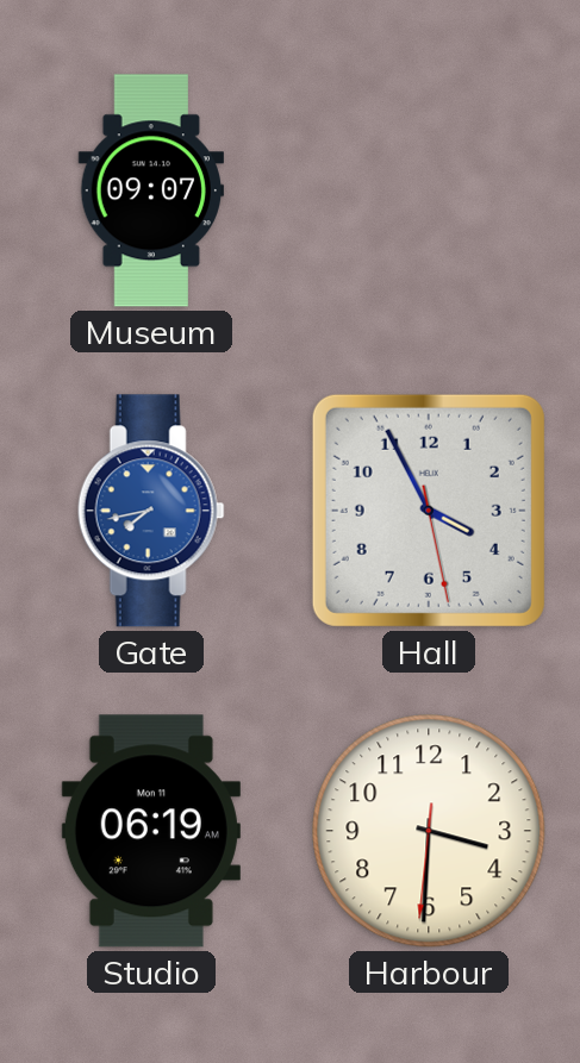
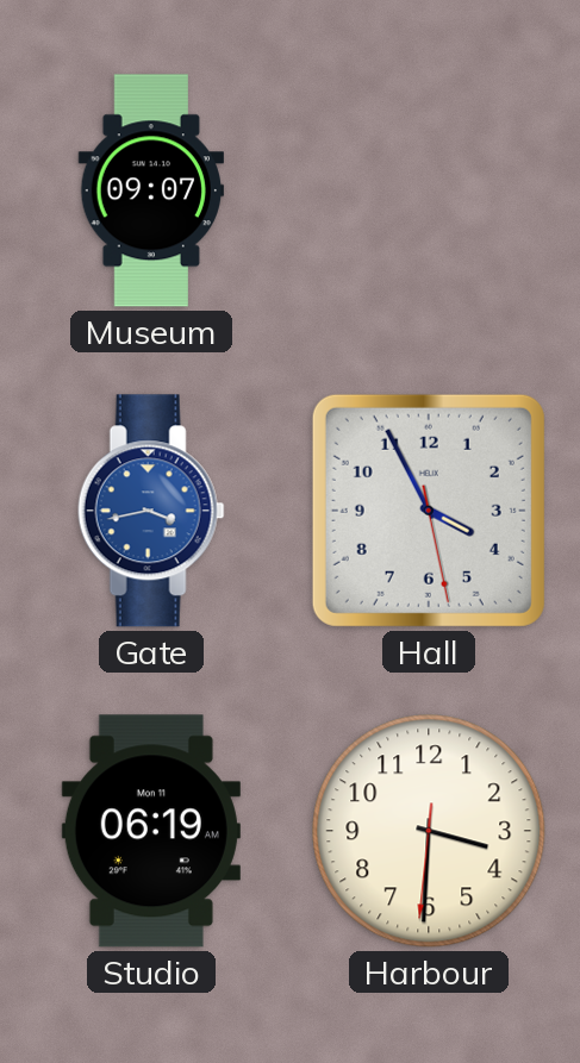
Gate: 7:43 -> 3:43 (151, 511)
